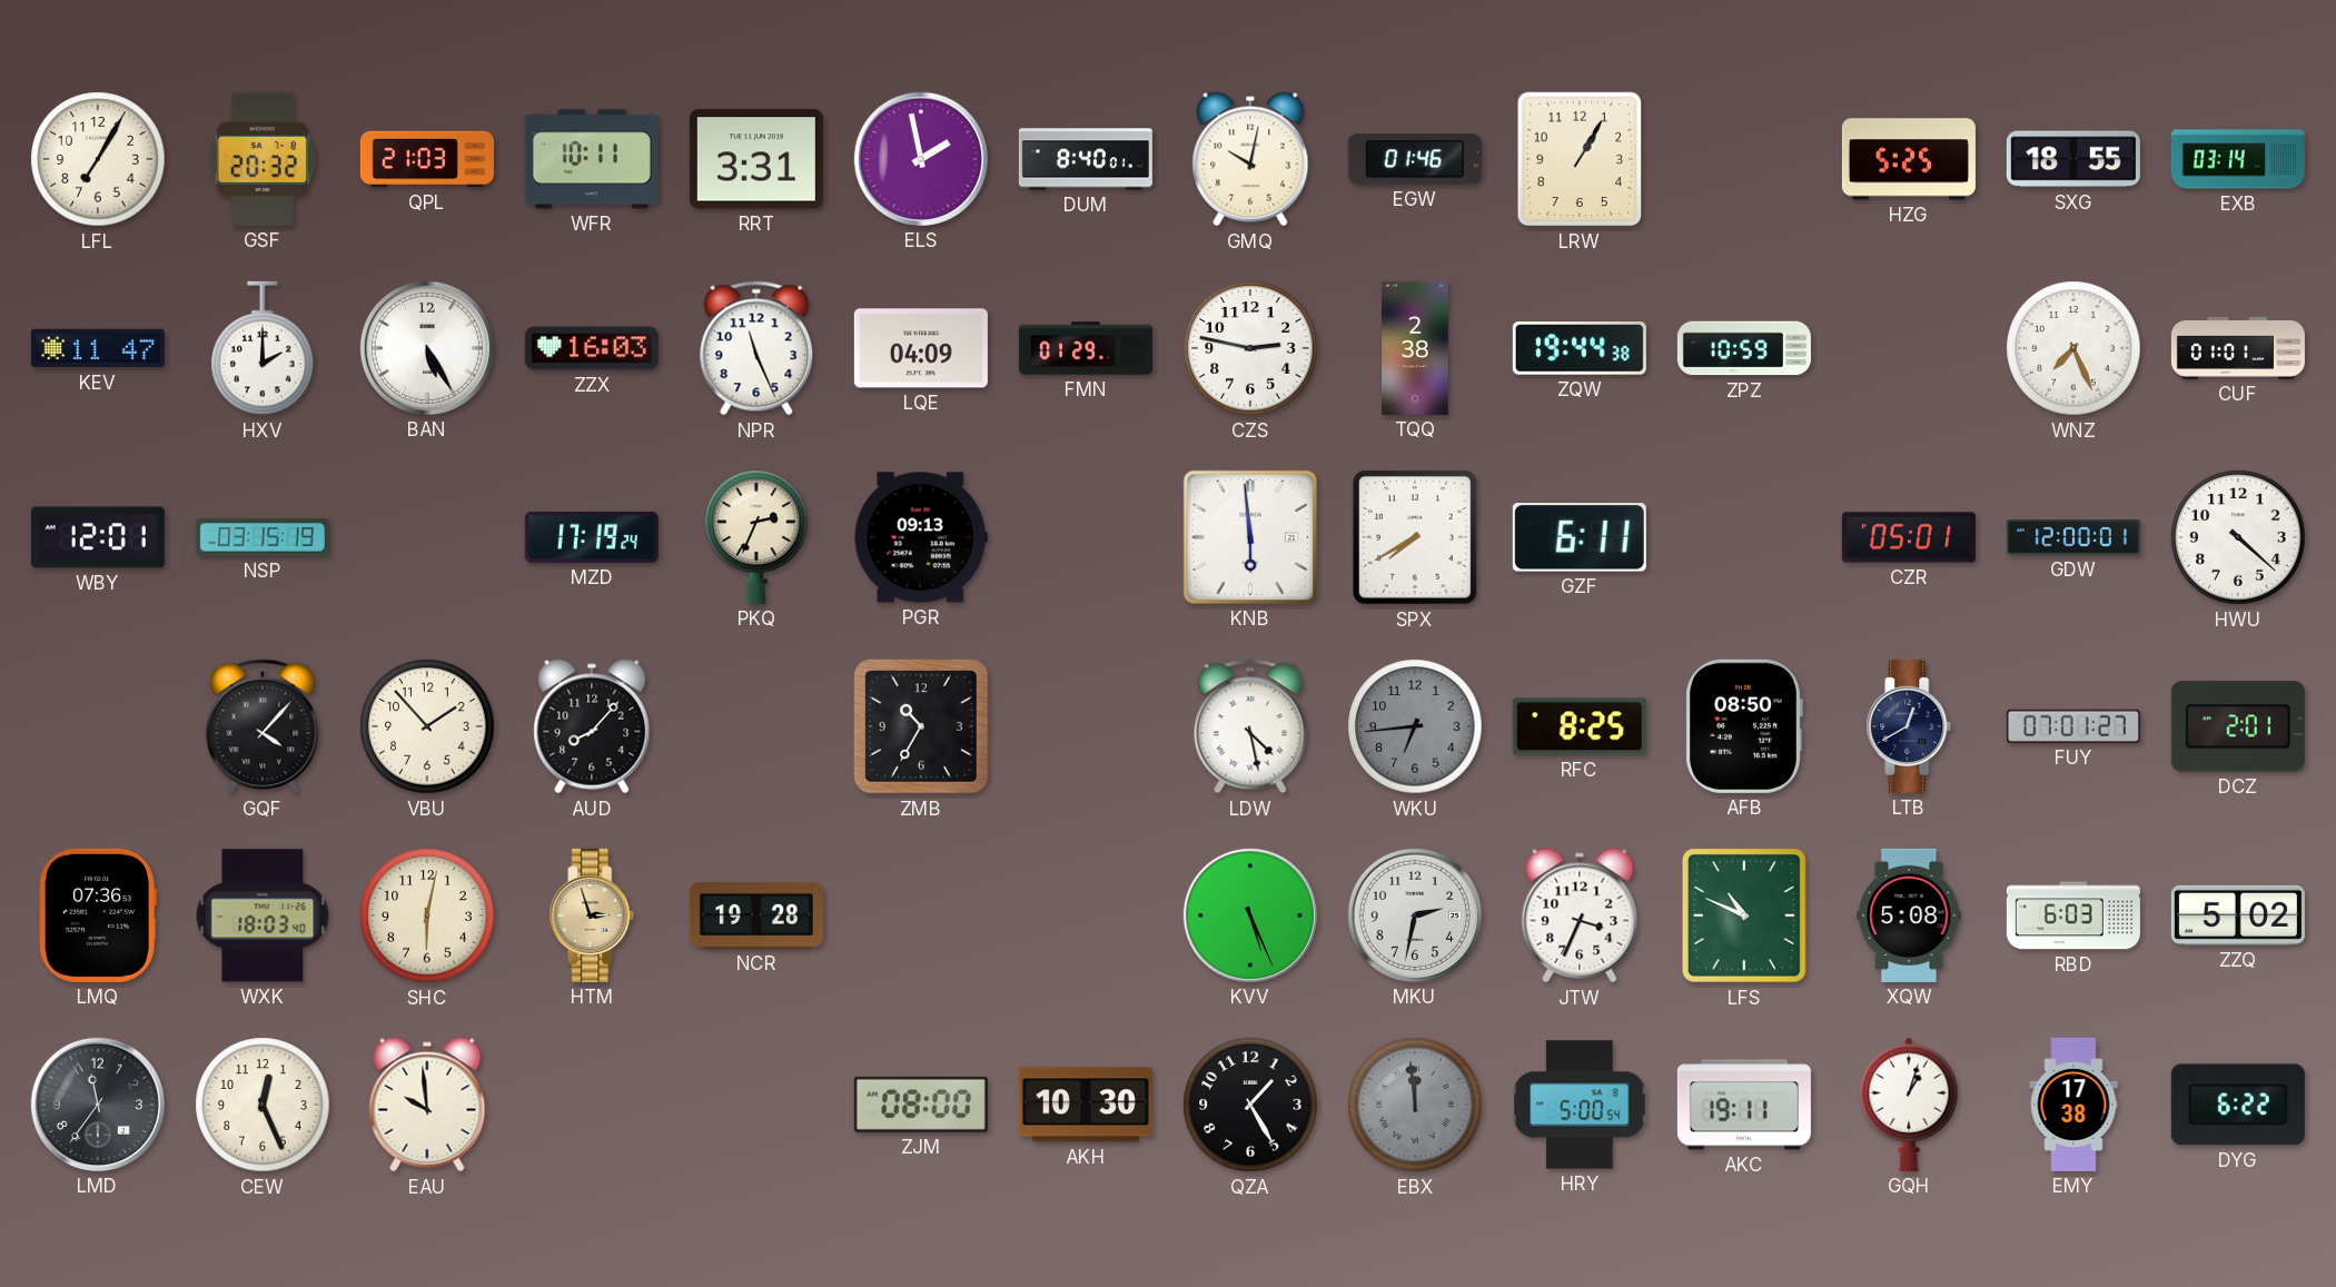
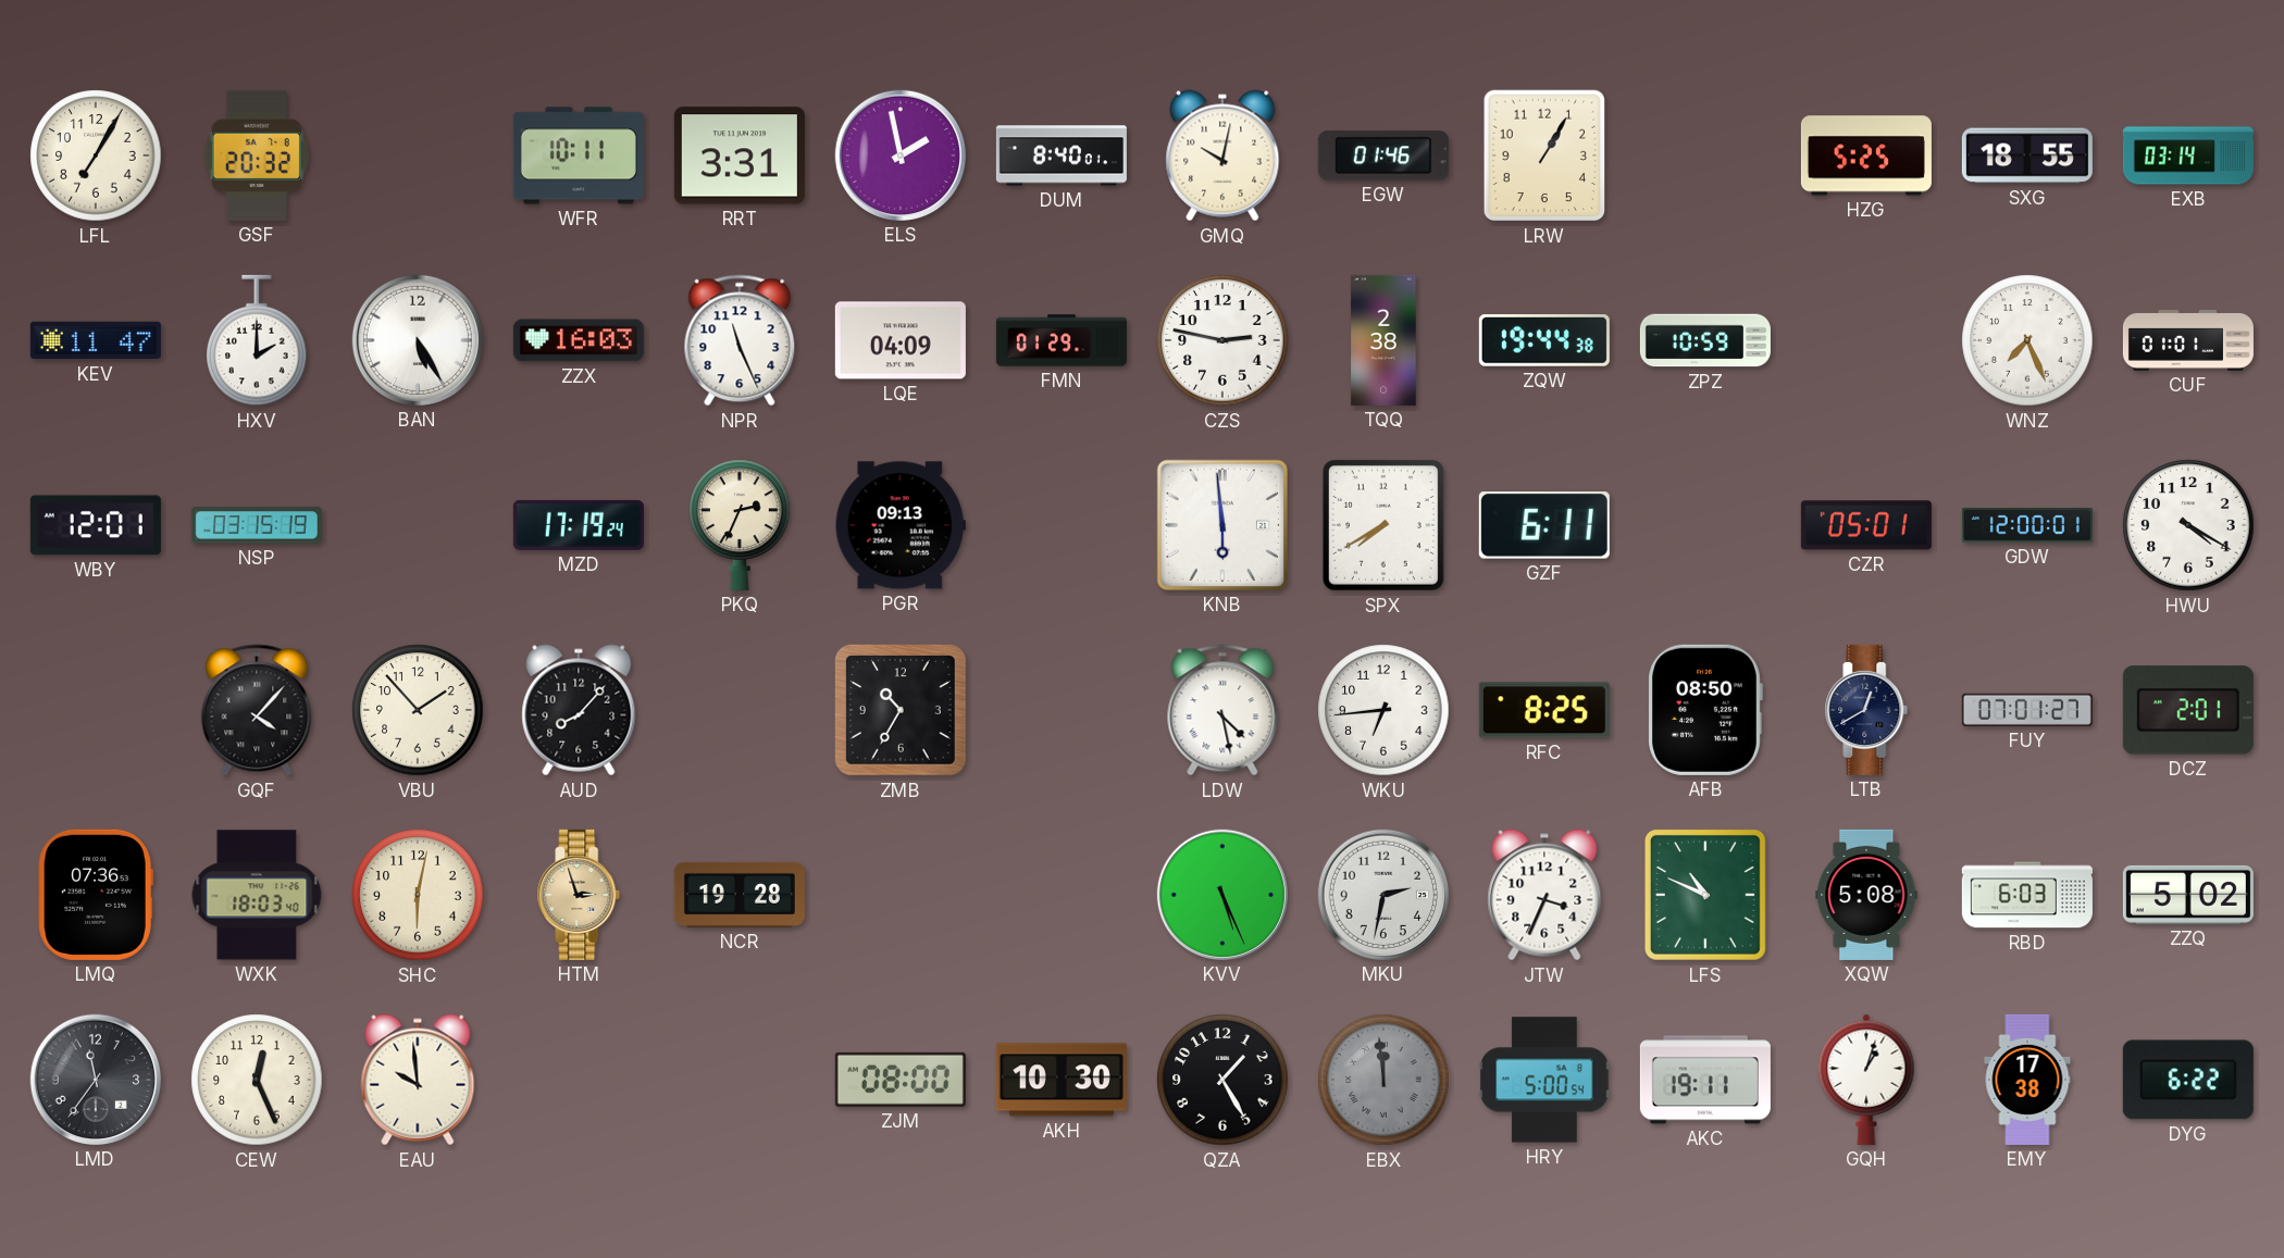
QPL: 21:03 -> none (427, 159)
HWU: 4:22 -> 4:20 (2188, 525)
WKU dial: grey -> white (1383, 710)
